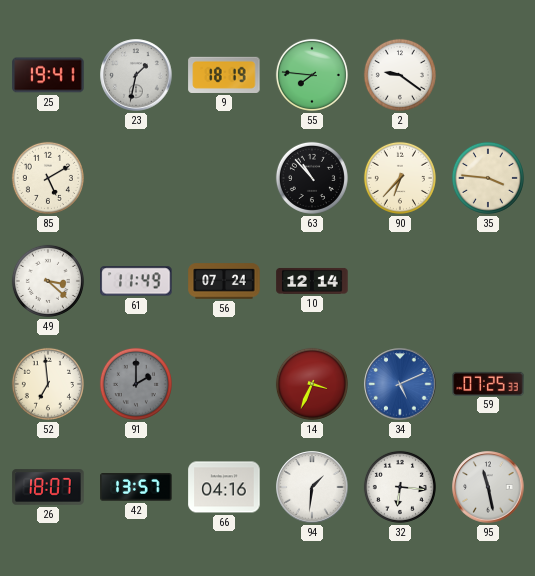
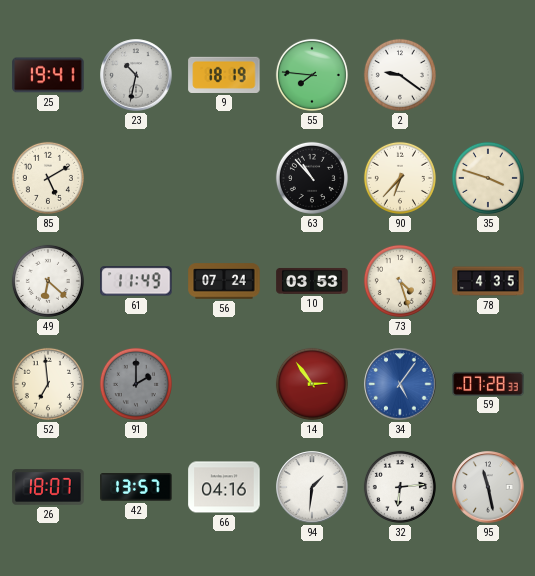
23: 1:32 -> 10:32 (136, 75)
35: 3:46 -> 3:48 (488, 178)
49: 3:22 -> 6:22 (48, 281)
10: 12:14 -> 03:53 (312, 281)
73: none -> 4:27 (400, 281)
78: none -> 4:35 (488, 281)
14: 3:34 -> 2:54 (312, 384)
34: 5:11 -> 5:06 (400, 384)
59: 07:25 -> 07:28 (488, 383)
32: 6:16 -> 6:14 (400, 487)
